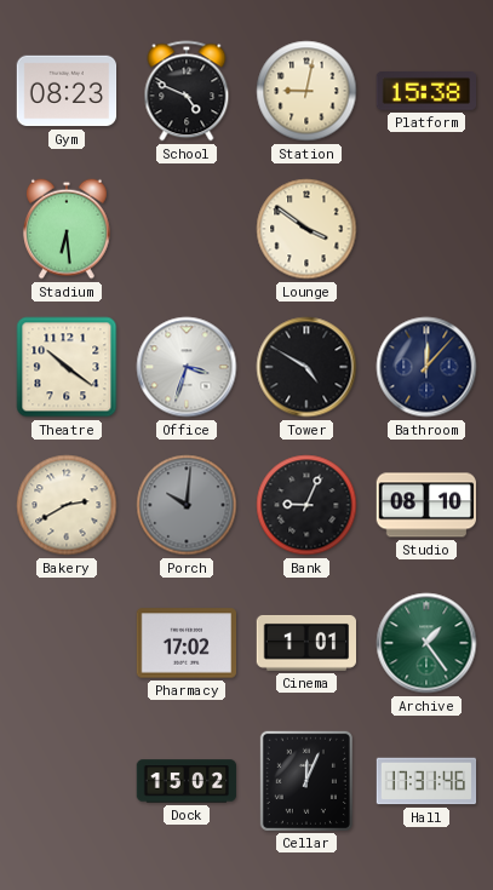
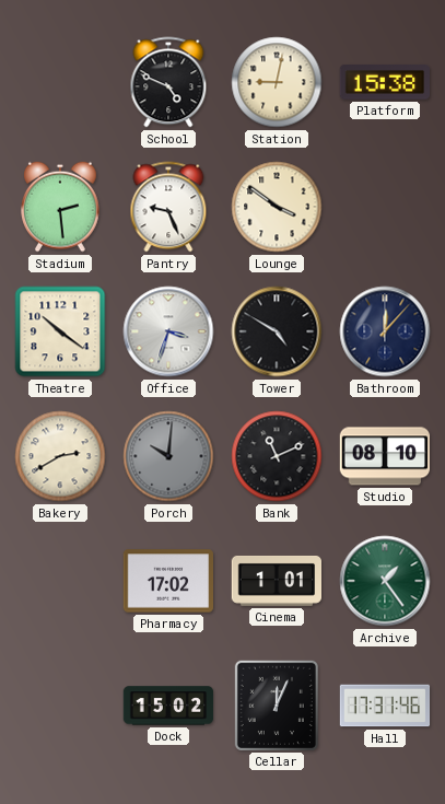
Gym: 08:23 -> none (67, 91)
Stadium: 6:29 -> 2:29 (61, 207)
Pantry: none -> 9:26 (168, 207)
Bank: 9:04 -> 11:11 (277, 456)
